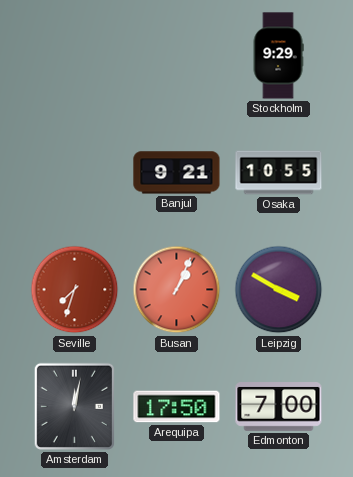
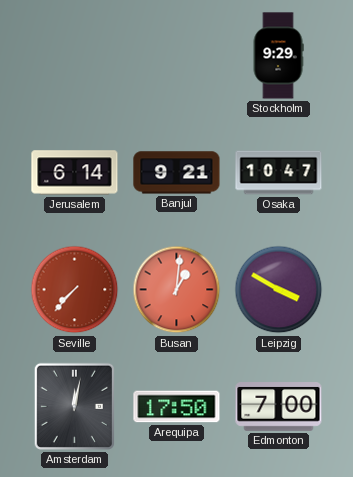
Jerusalem: none -> 6:14 (75, 173)
Osaka: 10:55 -> 10:47 (279, 173)
Seville: 7:33 -> 7:37 (75, 290)
Busan: 1:04 -> 1:01 (177, 290)
